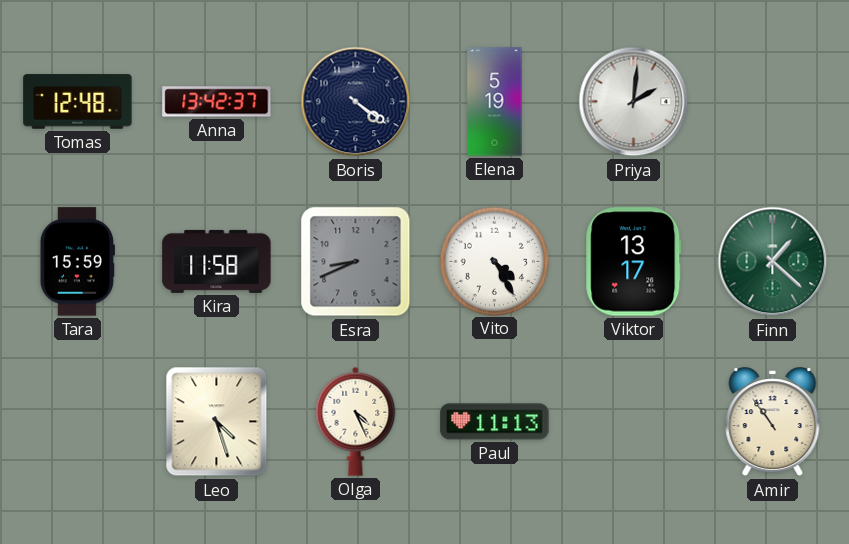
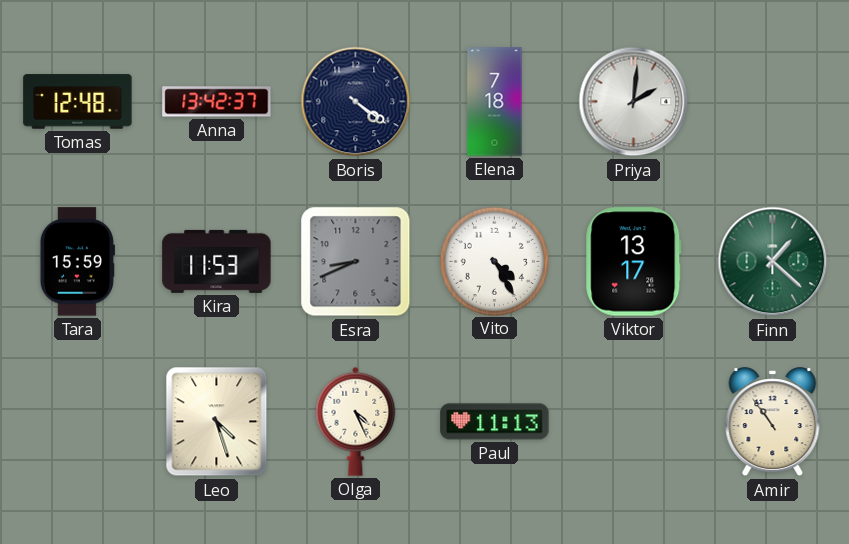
Elena: 5:19 -> 7:18 (495, 102)
Kira: 11:58 -> 11:53 (217, 261)
